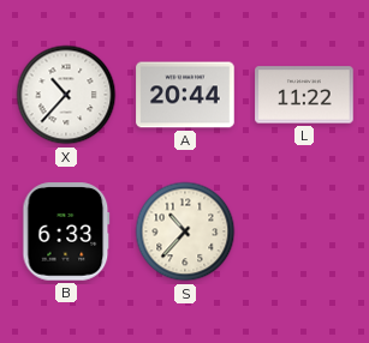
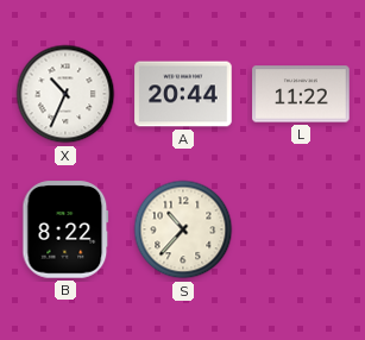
X: 10:37 -> 10:34 (65, 94)
B: 6:33 -> 8:22 (65, 229)
